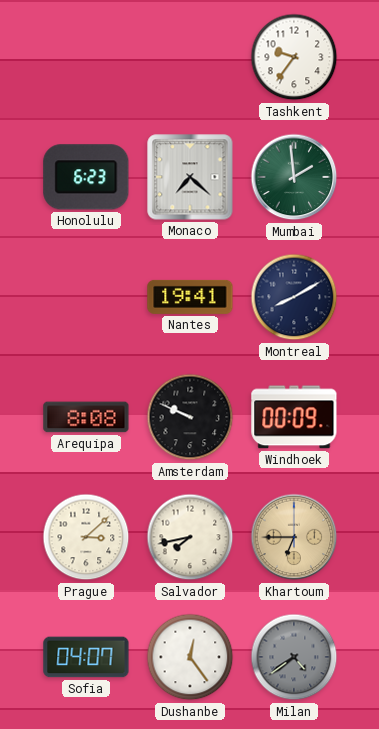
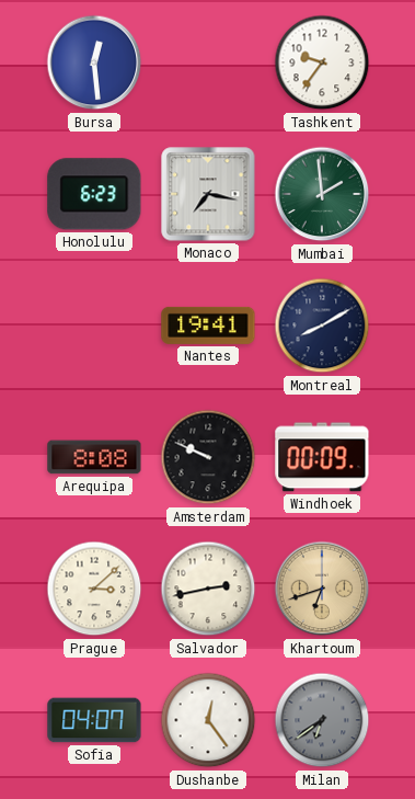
Bursa: none -> 12:29 (94, 62)
Monaco: 7:22 -> 7:17 (208, 194)
Salvador: 7:43 -> 2:43 (208, 589)
Khartoum: 6:45 -> 6:42 (322, 589)
Milan: 4:39 -> 6:39 (322, 720)
